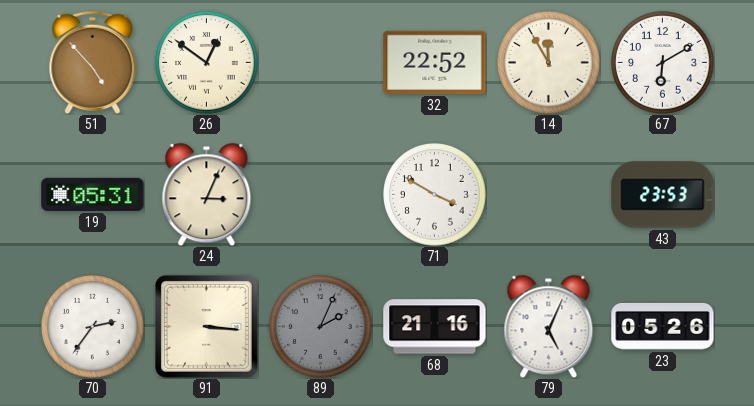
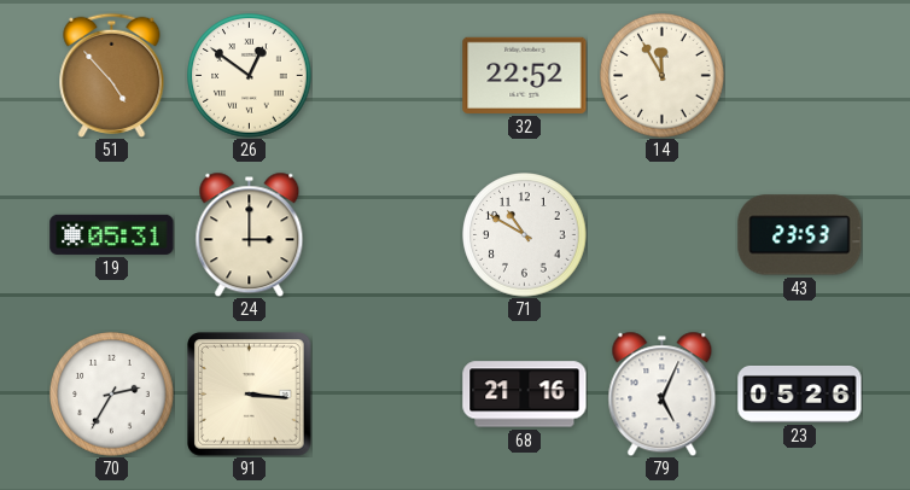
67: 6:10 -> none (663, 63)
24: 3:04 -> 3:00 (250, 234)
71: 3:50 -> 10:50 (525, 235)
70: 2:36 -> 2:35 (112, 395)
89: 2:04 -> none (321, 327)
